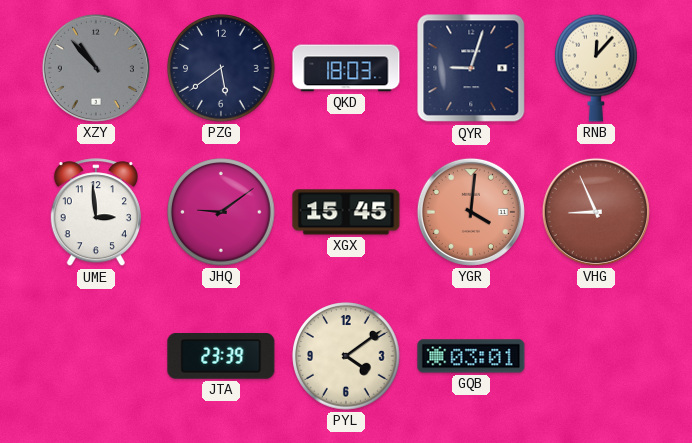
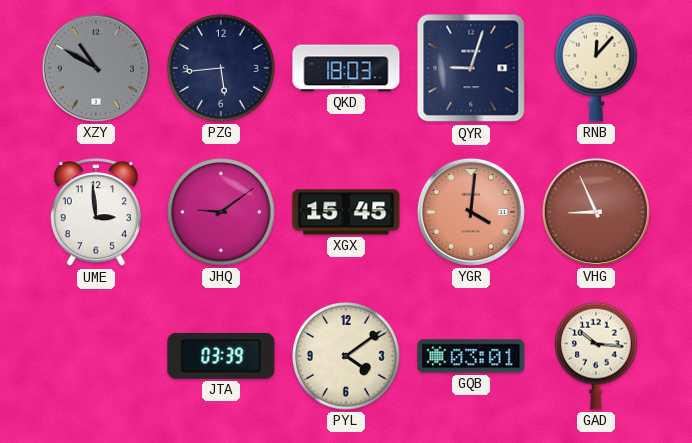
XZY: 10:53 -> 10:50 (96, 68)
PZG: 5:39 -> 5:44 (221, 68)
JTA: 23:39 -> 03:39 (221, 357)
GAD: none -> 10:16 (597, 356)
